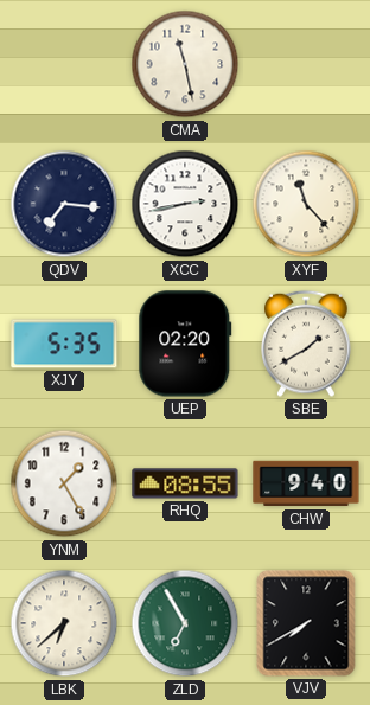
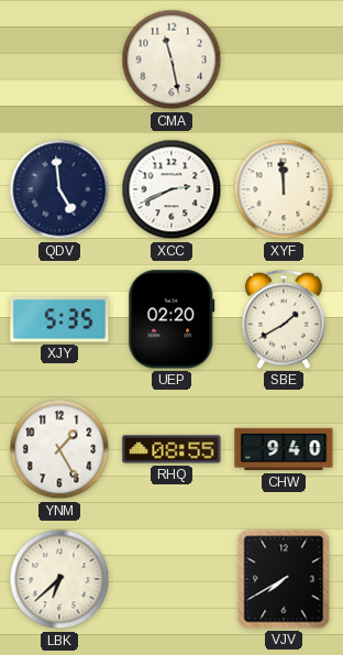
QDV: 7:16 -> 4:59 (59, 189)
XCC: 2:43 -> 2:41 (171, 189)
XYF: 11:23 -> 11:59 (284, 189)
ZLD: 6:55 -> none (185, 623)
